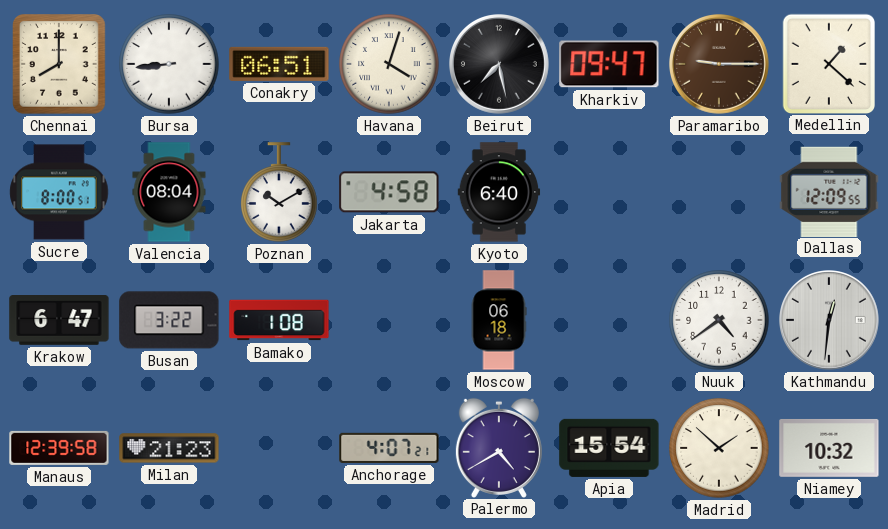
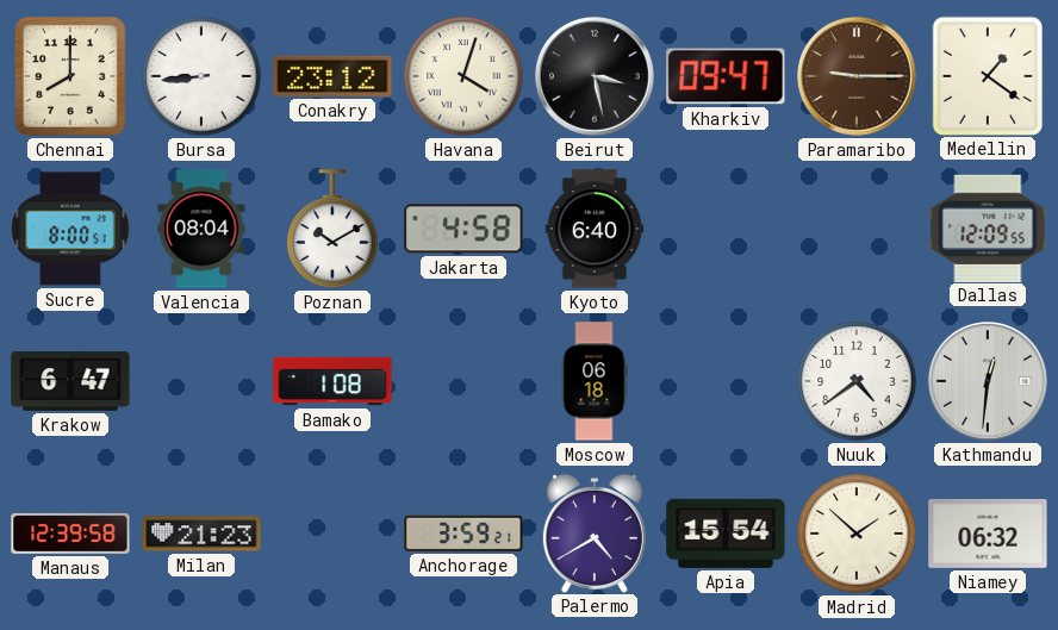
Conakry: 06:51 -> 23:12 (332, 76)
Beirut: 7:28 -> 3:28 (596, 77)
Medellin: 1:22 -> 1:21 (987, 75)
Busan: 3:22 -> none (169, 320)
Anchorage: 4:07 -> 3:59 (463, 534)
Niamey: 10:32 -> 06:32 (988, 534)
